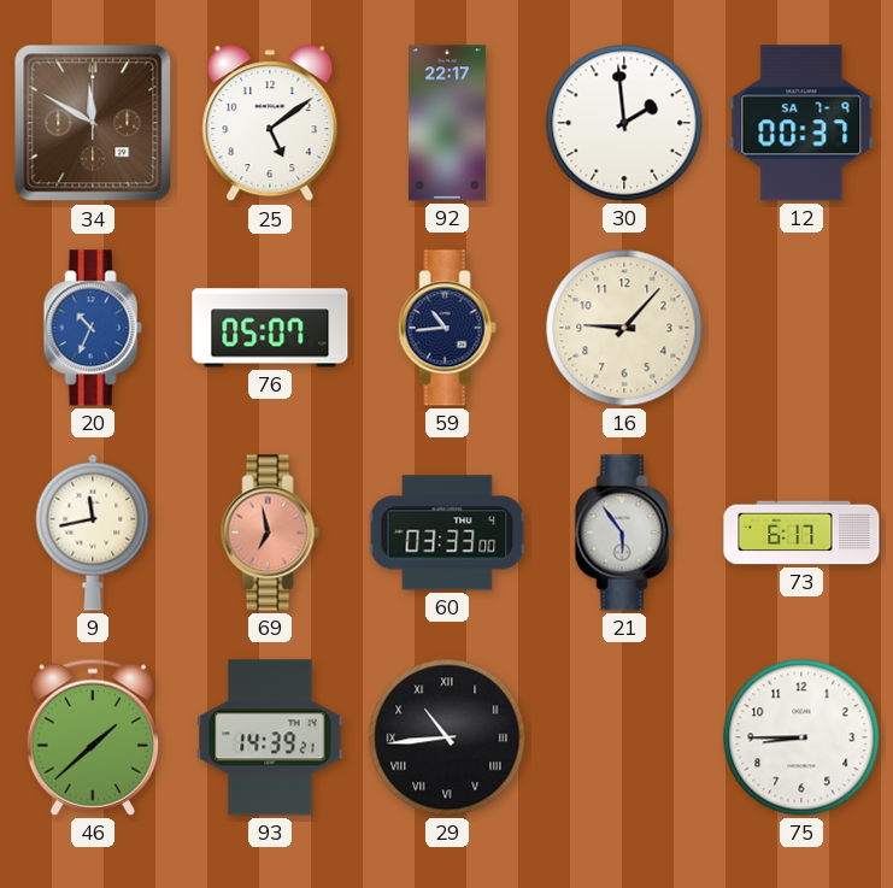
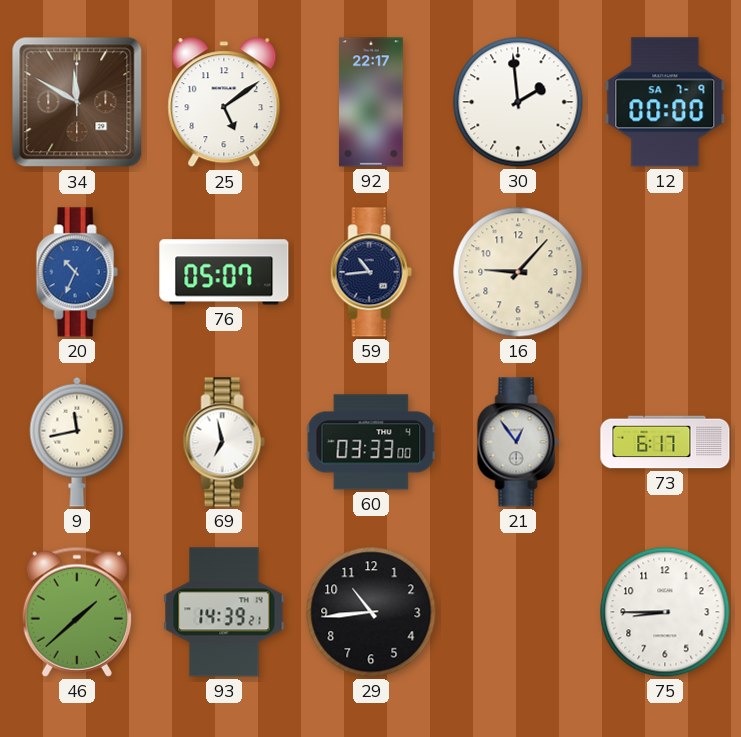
12: 00:37 -> 00:00 (665, 102)
69 dial: salmon -> white (224, 442)
21: 5:54 -> 12:54 (518, 442)
29 numerals: Roman -> Arabic (371, 612)
